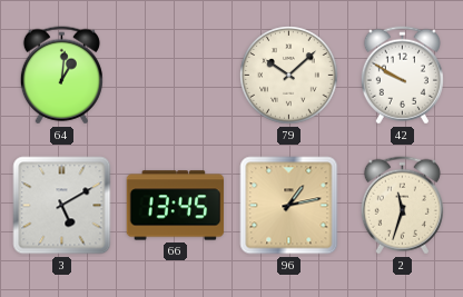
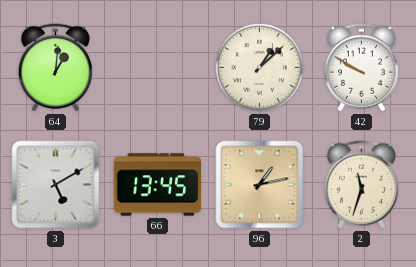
79: 10:08 -> 1:08 (260, 68)
